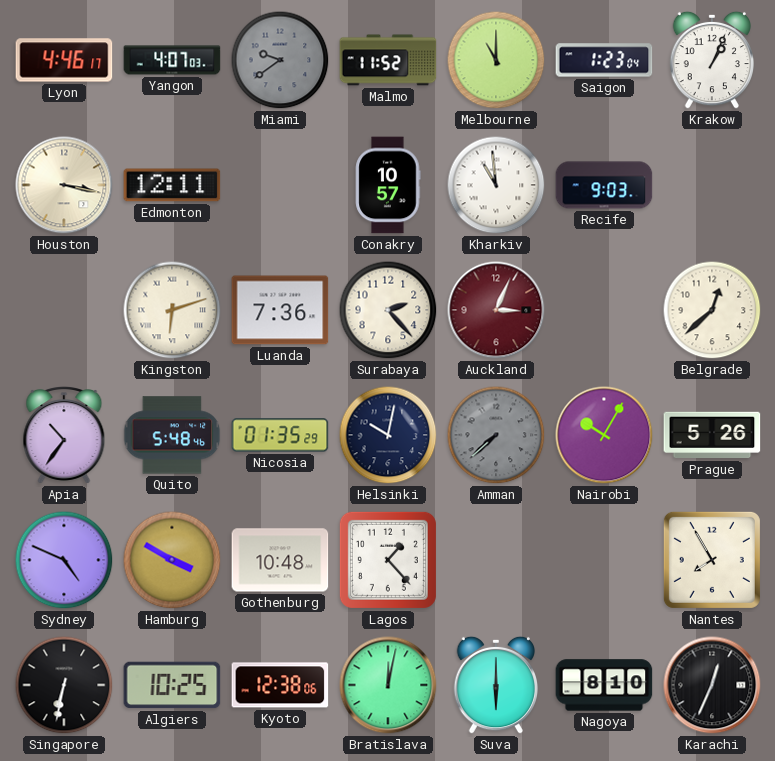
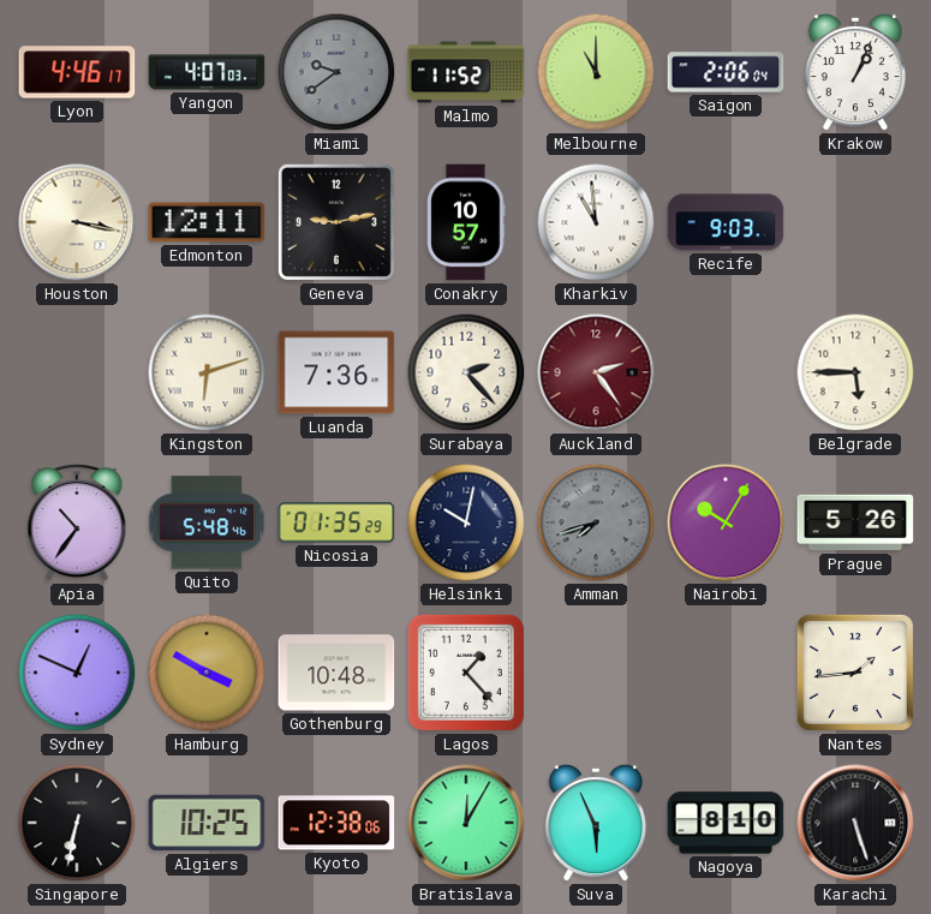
Saigon: 1:23 -> 2:06 (726, 72)
Geneva: none -> 9:13 (336, 222)
Auckland: 3:04 -> 2:24 (596, 372)
Belgrade: 12:38 -> 5:45 (855, 372)
Amman: 7:38 -> 7:42 (596, 522)
Sydney: 4:49 -> 12:49 (77, 673)
Nantes: 7:55 -> 1:44 (855, 673)
Bratislava: 12:02 -> 12:05 (466, 823)
Suva: 6:00 -> 5:56 (595, 823)
Karachi: 12:34 -> 5:27 (855, 823)
